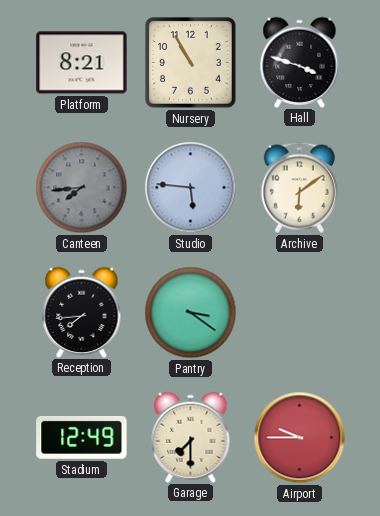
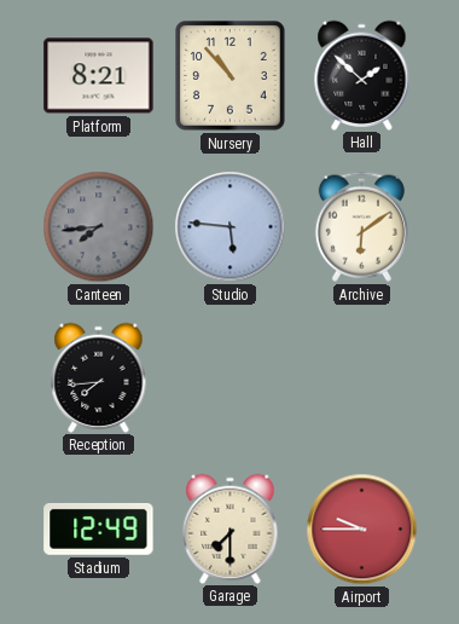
Nursery: 10:55 -> 10:53 (231, 76)
Hall: 3:48 -> 1:52 (362, 75)
Pantry: 3:21 -> none (191, 313)
